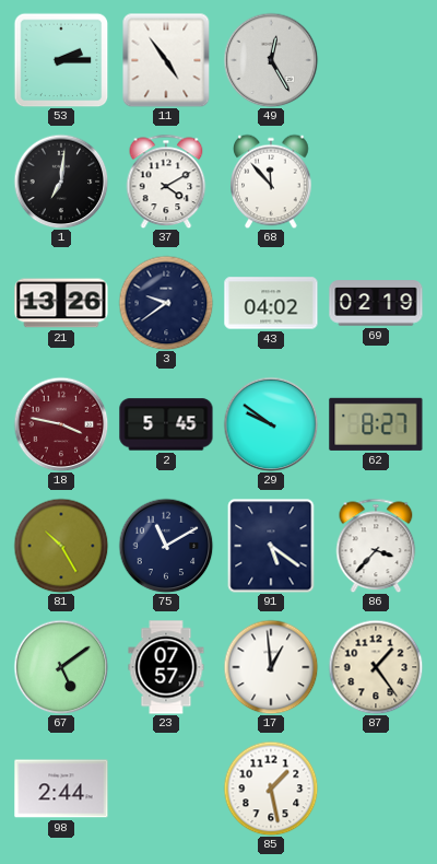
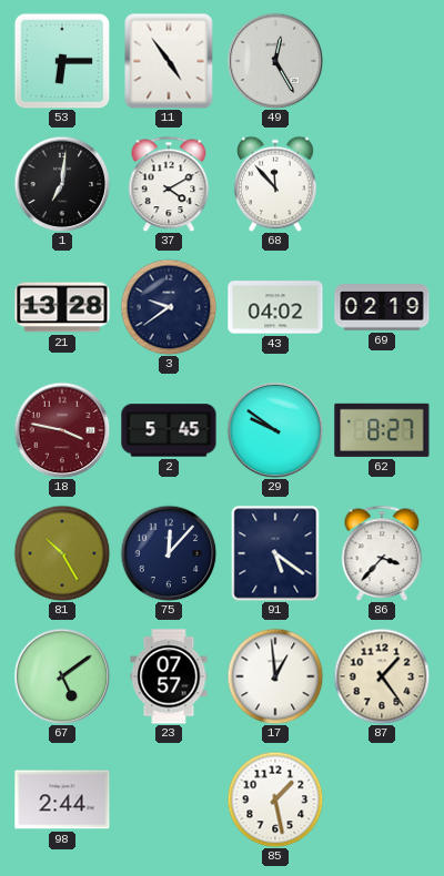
53: 2:15 -> 6:15 (62, 61)
21: 13:26 -> 13:28 (62, 307)
75: 11:10 -> 12:07 (169, 553)
